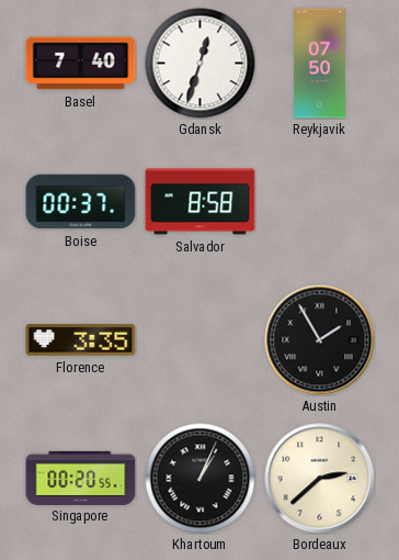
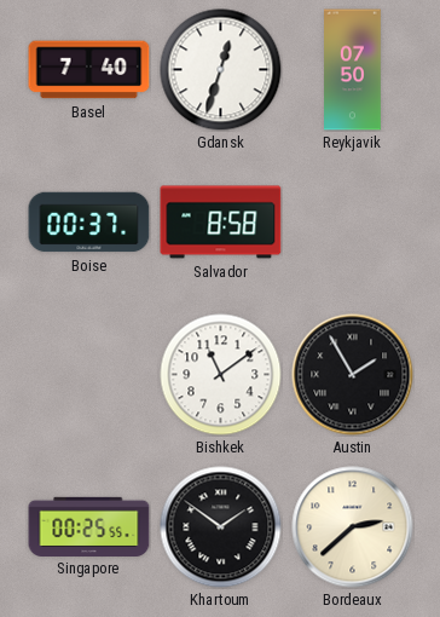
Florence: 3:35 -> none (81, 340)
Bishkek: none -> 11:09 (221, 375)
Singapore: 00:20 -> 00:25 (89, 526)
Khartoum: 1:04 -> 1:51 (221, 527)
